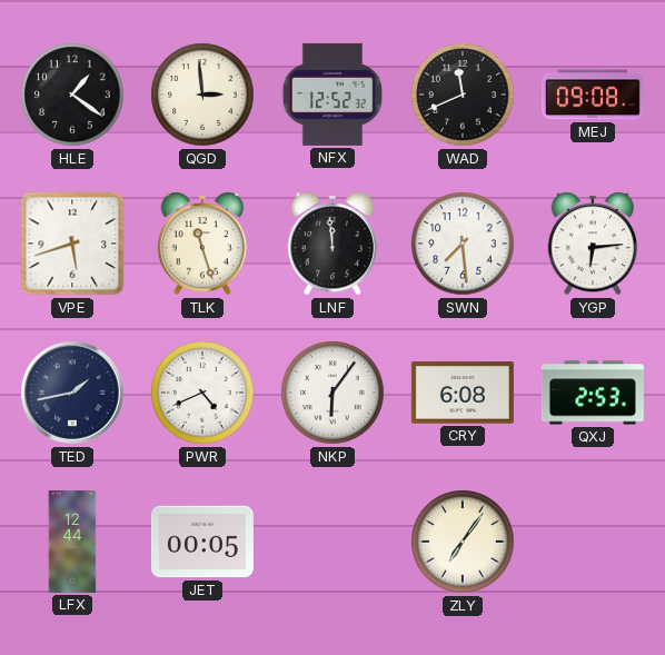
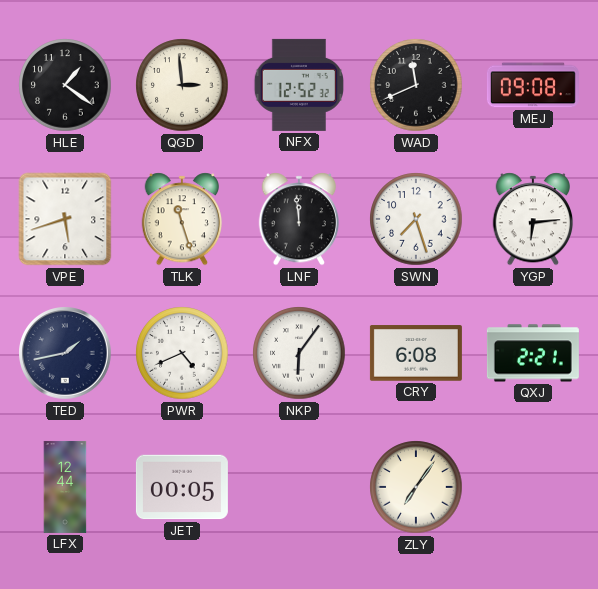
SWN: 7:29 -> 7:27 (416, 219)
QXJ: 2:53 -> 2:21 (533, 353)
